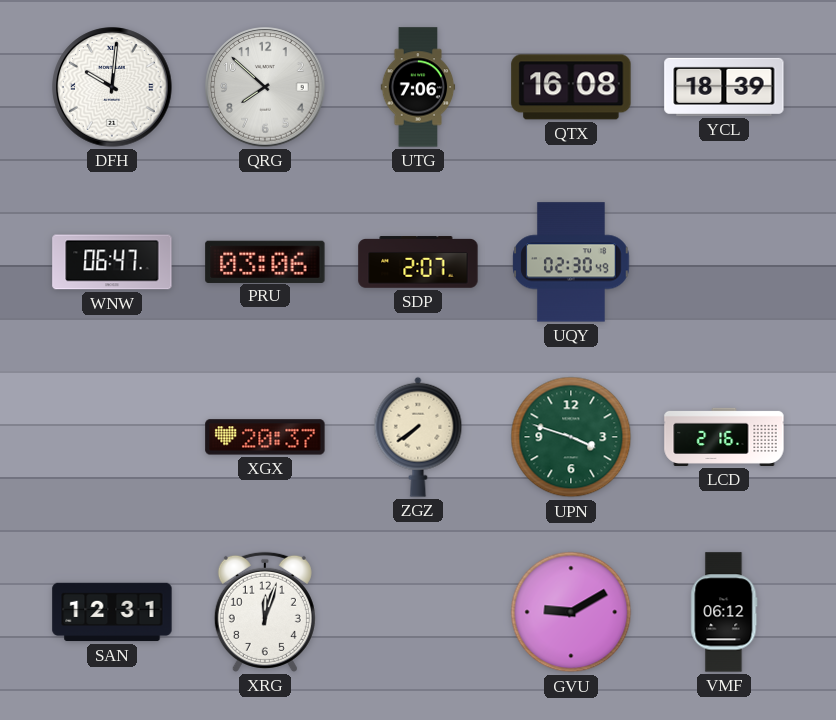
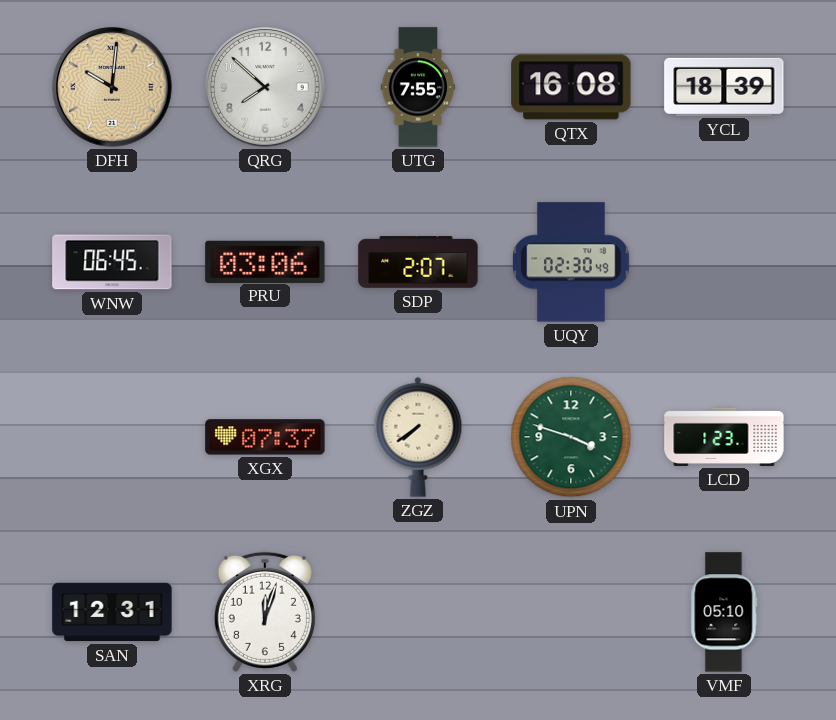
DFH dial: white -> champagne (112, 87)
UTG: 7:06 -> 7:55 (418, 87)
WNW: 06:47 -> 06:45 (112, 262)
XGX: 20:37 -> 07:37 (265, 437)
LCD: 2:16 -> 1:23 (724, 437)
GVU: 9:10 -> none (571, 612)
VMF: 06:12 -> 05:10 (724, 612)
